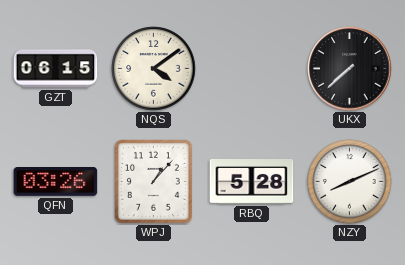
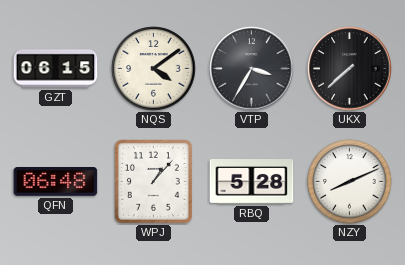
VTP: none -> 3:35 (252, 69)
QFN: 03:26 -> 06:48 (56, 182)
